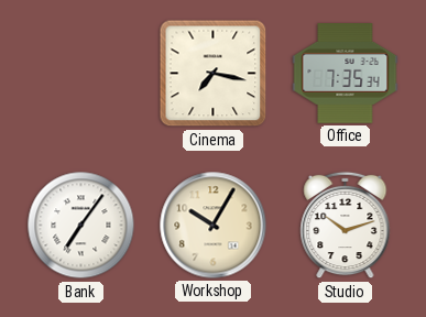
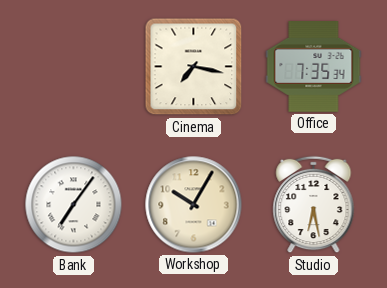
Studio: 10:12 -> 6:28 (314, 205)
